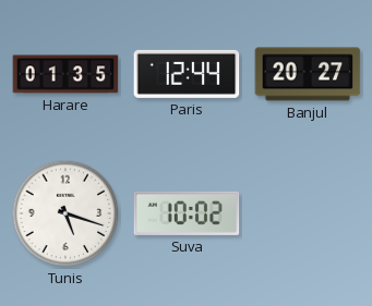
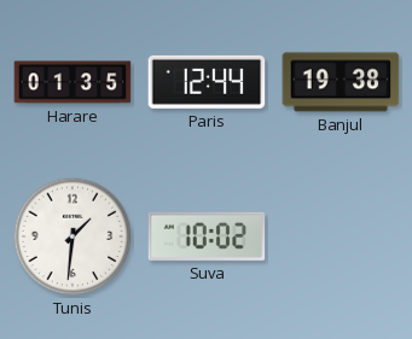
Banjul: 20:27 -> 19:38 (341, 82)
Tunis: 5:18 -> 1:31 (72, 236)
